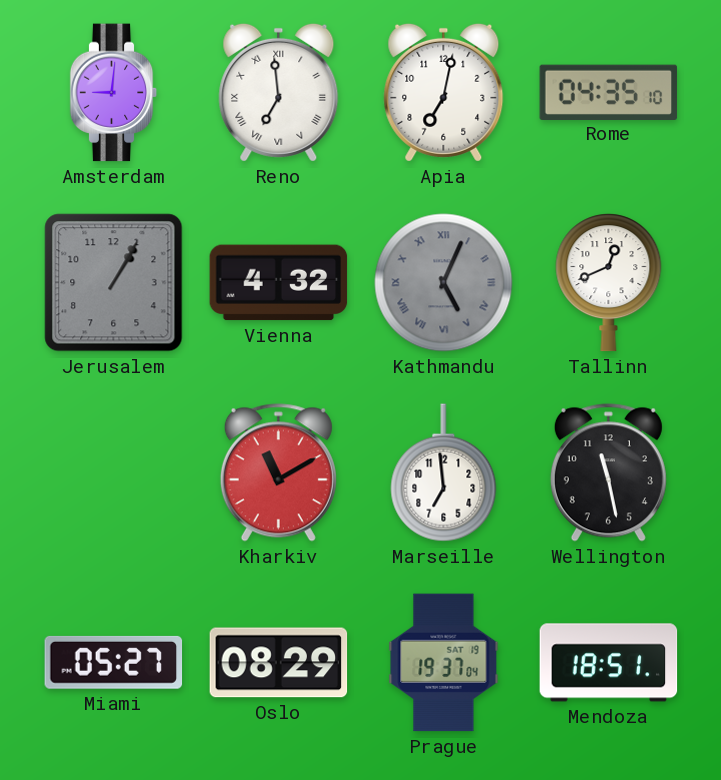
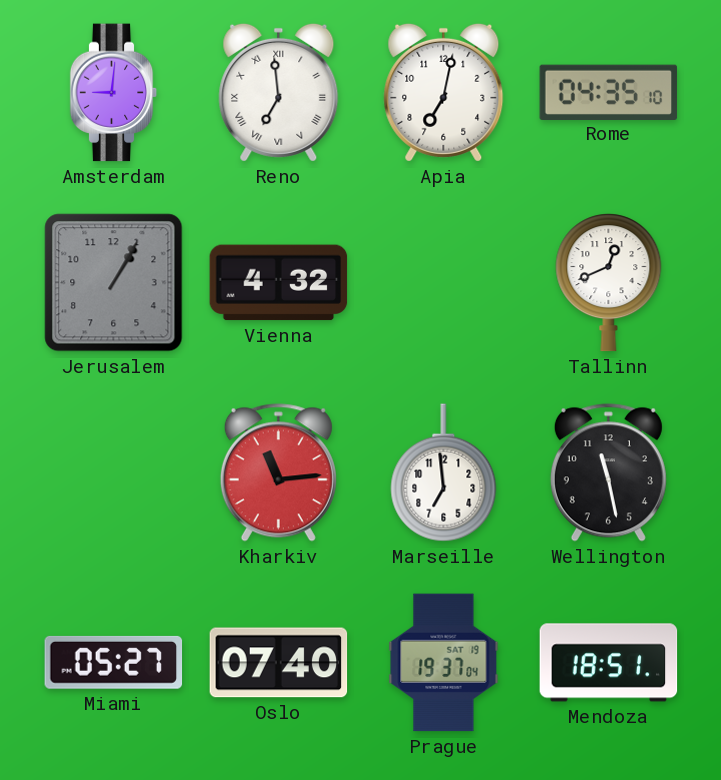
Kathmandu: 5:04 -> none (444, 283)
Kharkiv: 11:10 -> 11:14 (278, 473)
Oslo: 08:29 -> 07:40 (279, 663)
